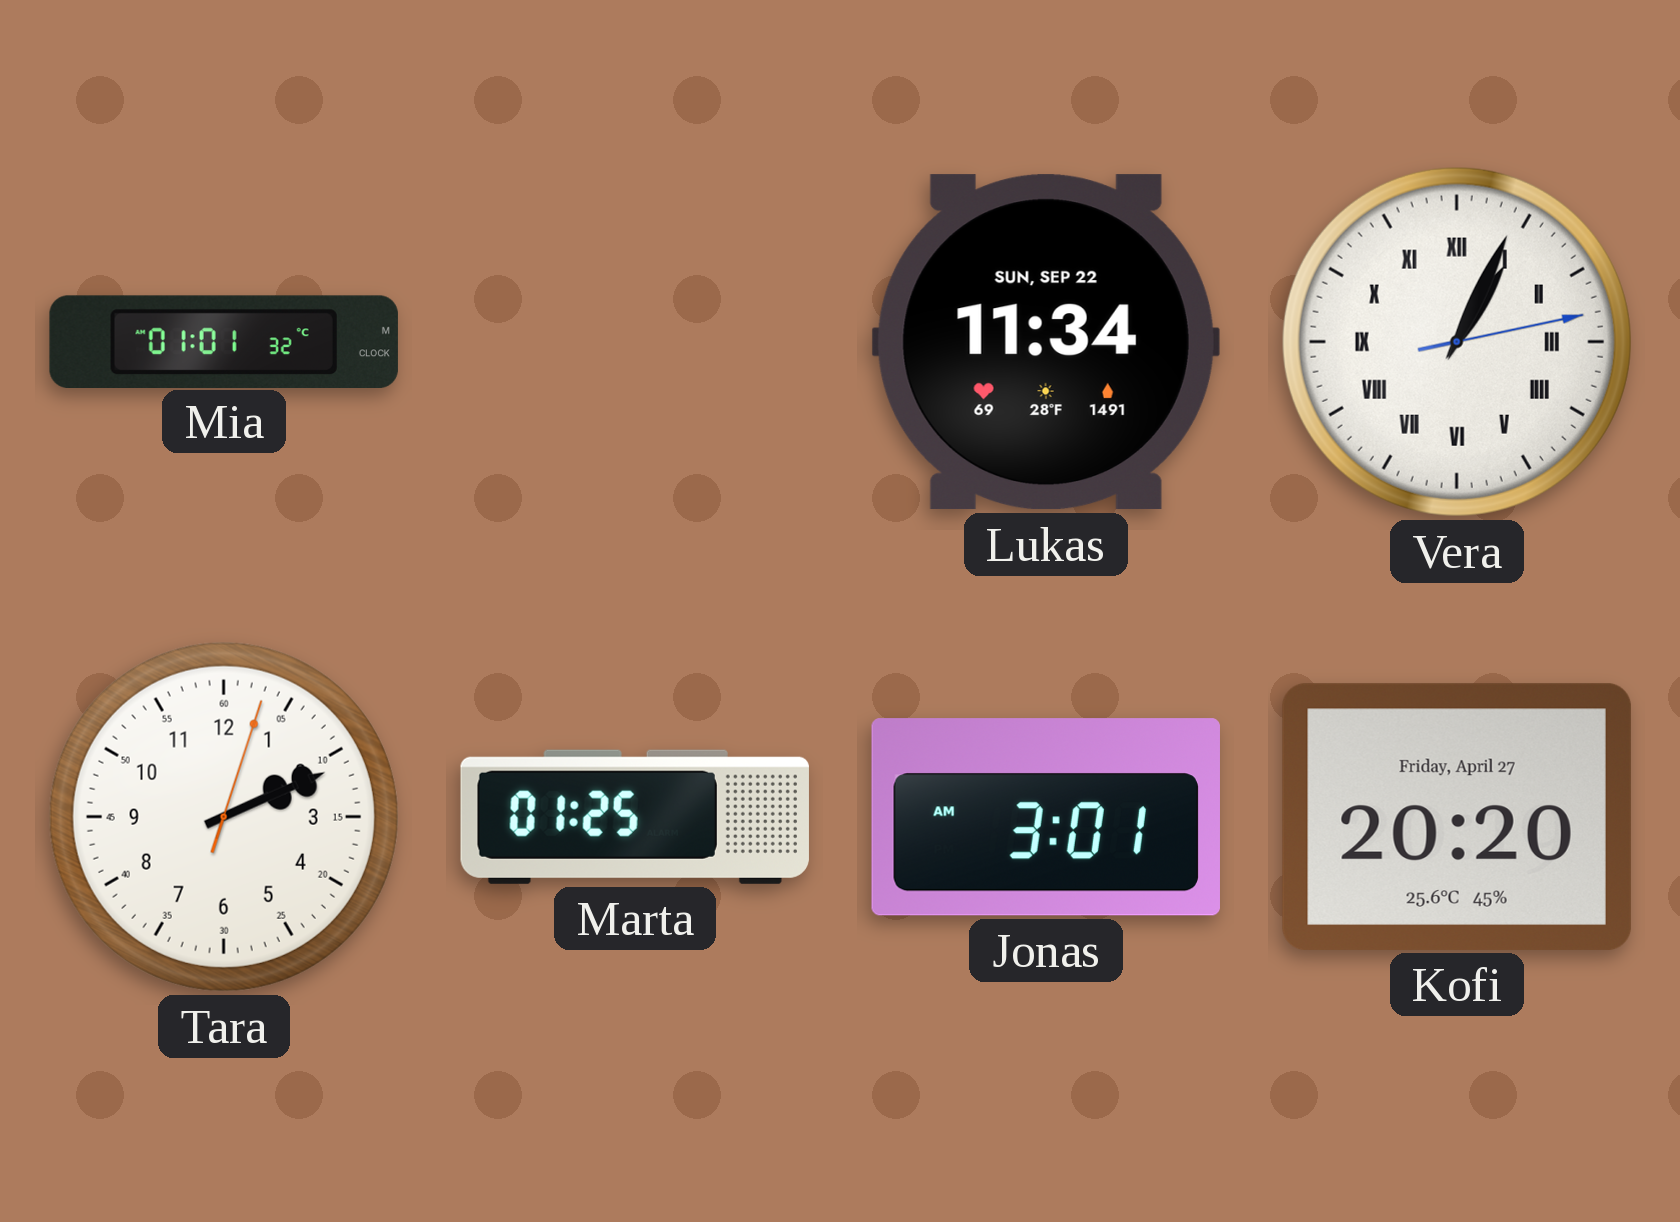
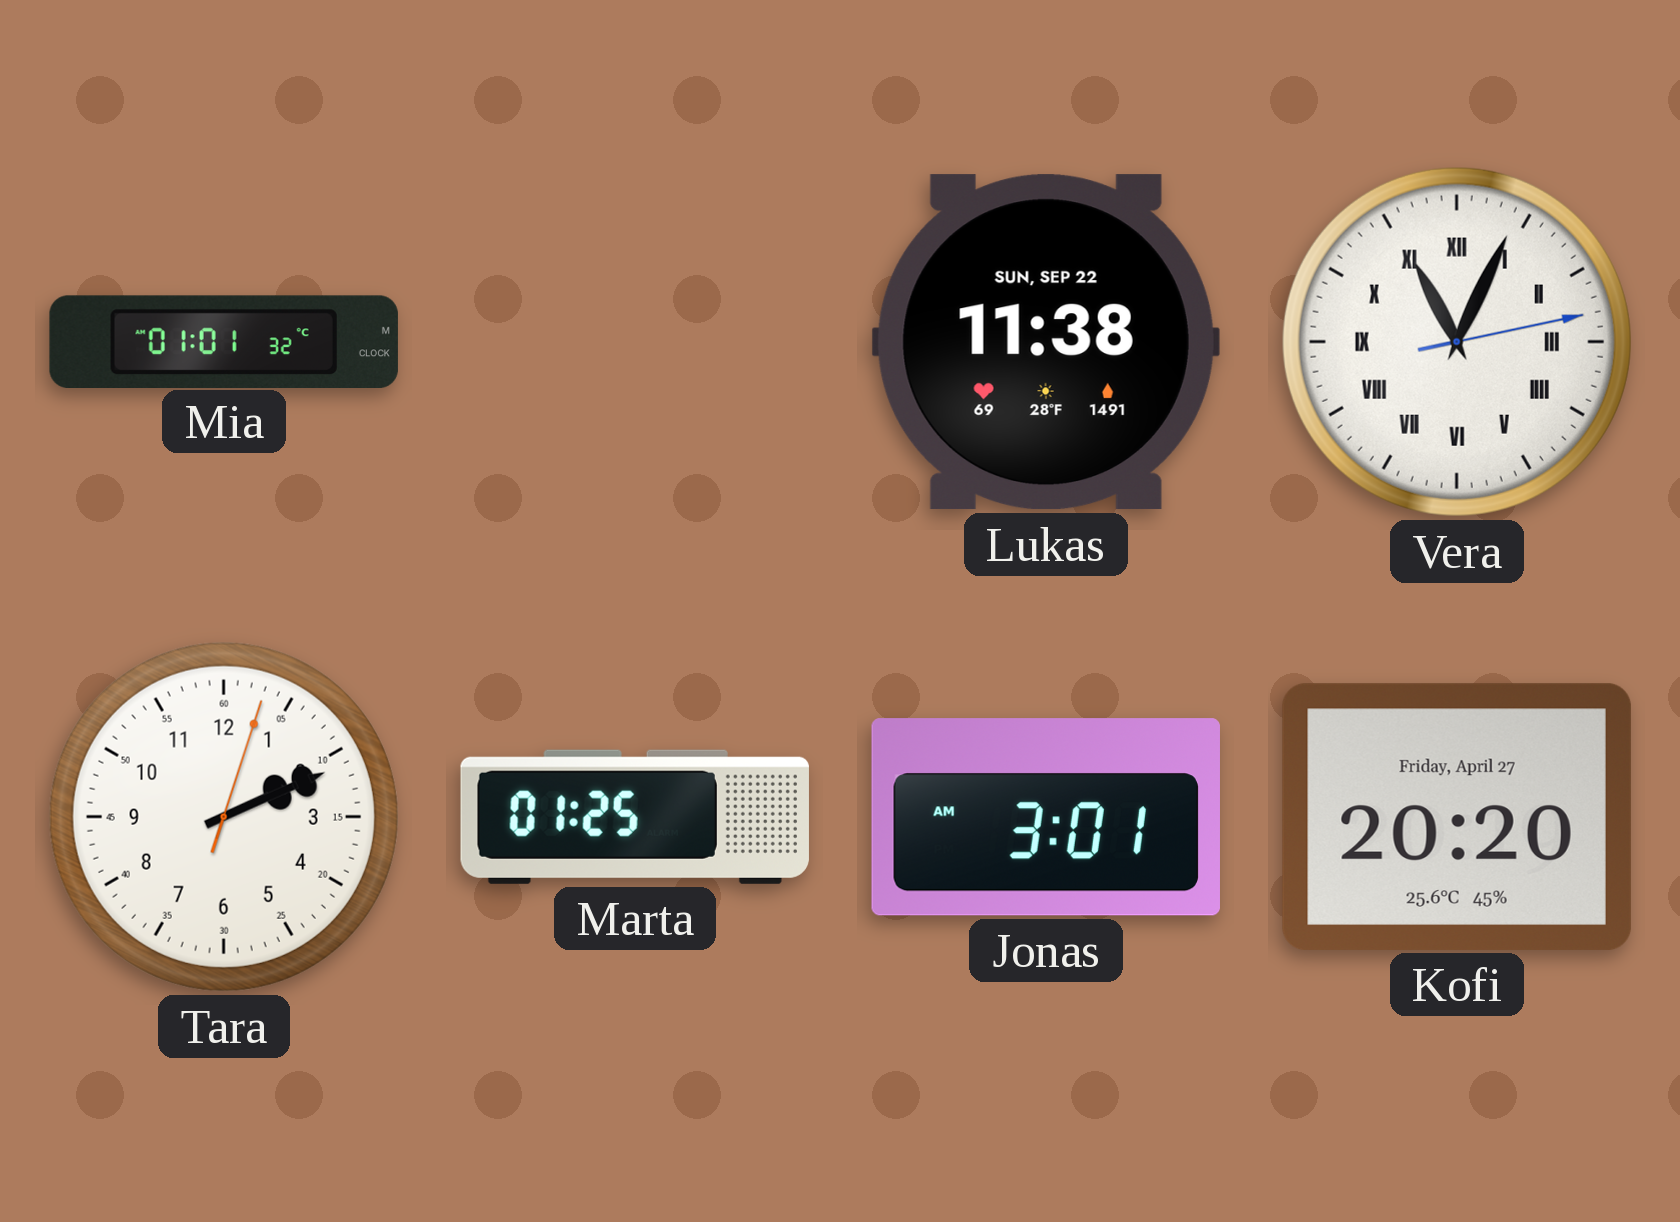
Lukas: 11:34 -> 11:38 (1046, 342)
Vera: 1:04 -> 11:04 (1457, 342)
